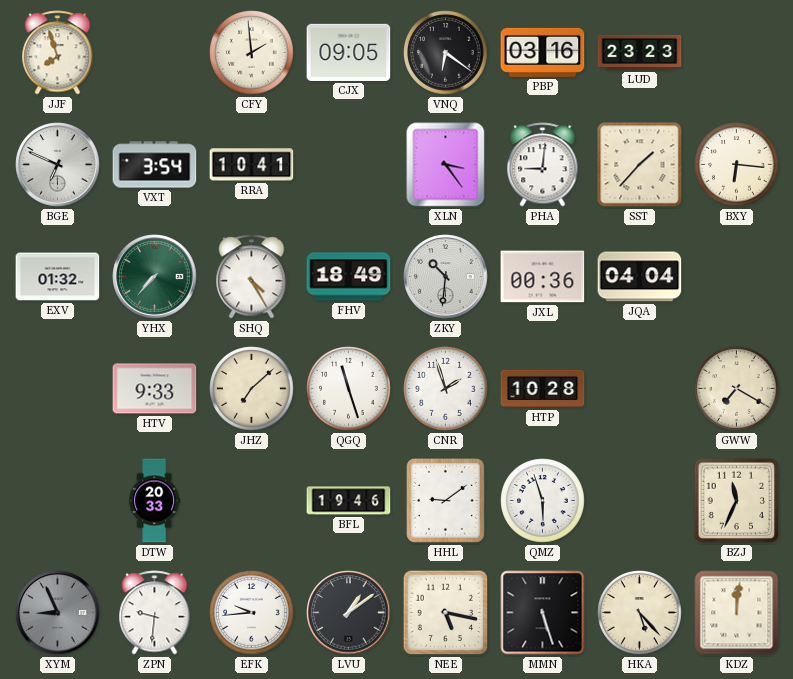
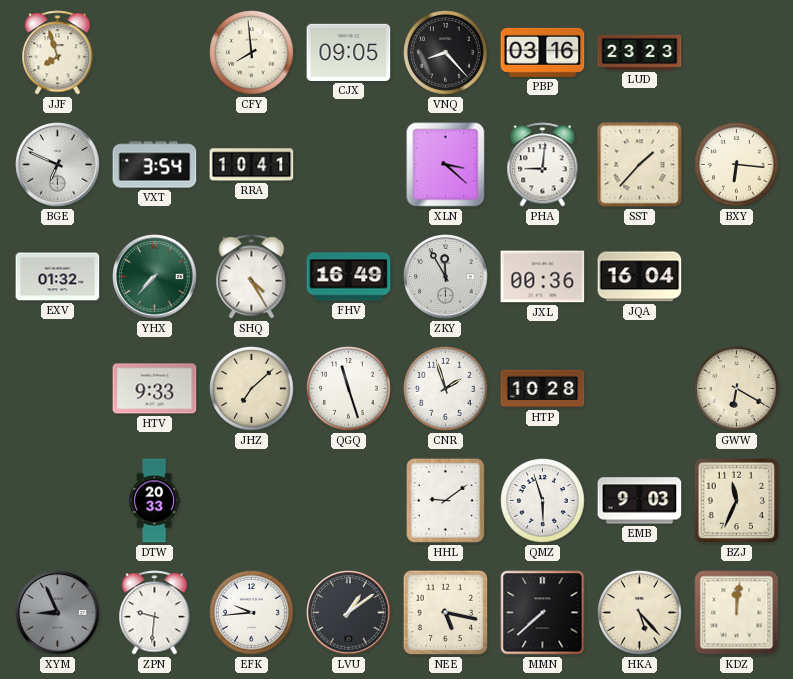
CFY: 1:59 -> 7:59 (252, 53)
VNQ: 6:21 -> 8:23 (446, 53)
XLN: 3:24 -> 3:22 (446, 165)
FHV: 18:49 -> 16:49 (349, 277)
ZKY: 10:31 -> 11:55 (446, 277)
JQA: 04:04 -> 16:04 (640, 277)
GWW: 7:20 -> 6:20 (737, 389)
BFL: 19:46 -> none (349, 501)
EMB: none -> 9:03 (640, 501)
MMN: 5:27 -> 7:38 (543, 613)
